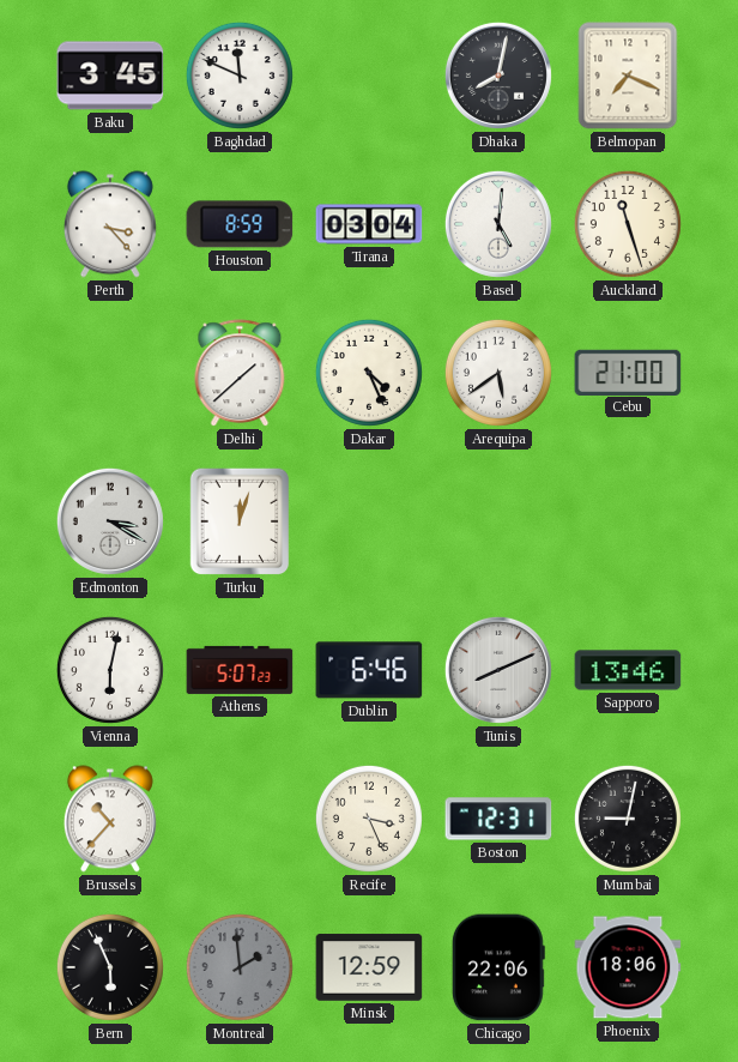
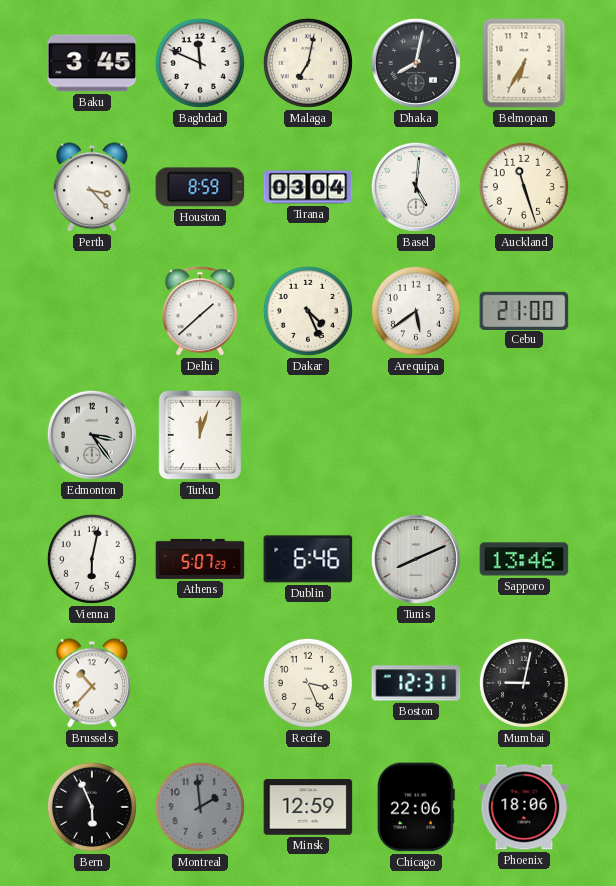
Malaga: none -> 7:02 (308, 63)
Belmopan: 7:19 -> 6:35 (524, 63)
Edmonton: 3:20 -> 3:24 (92, 435)
